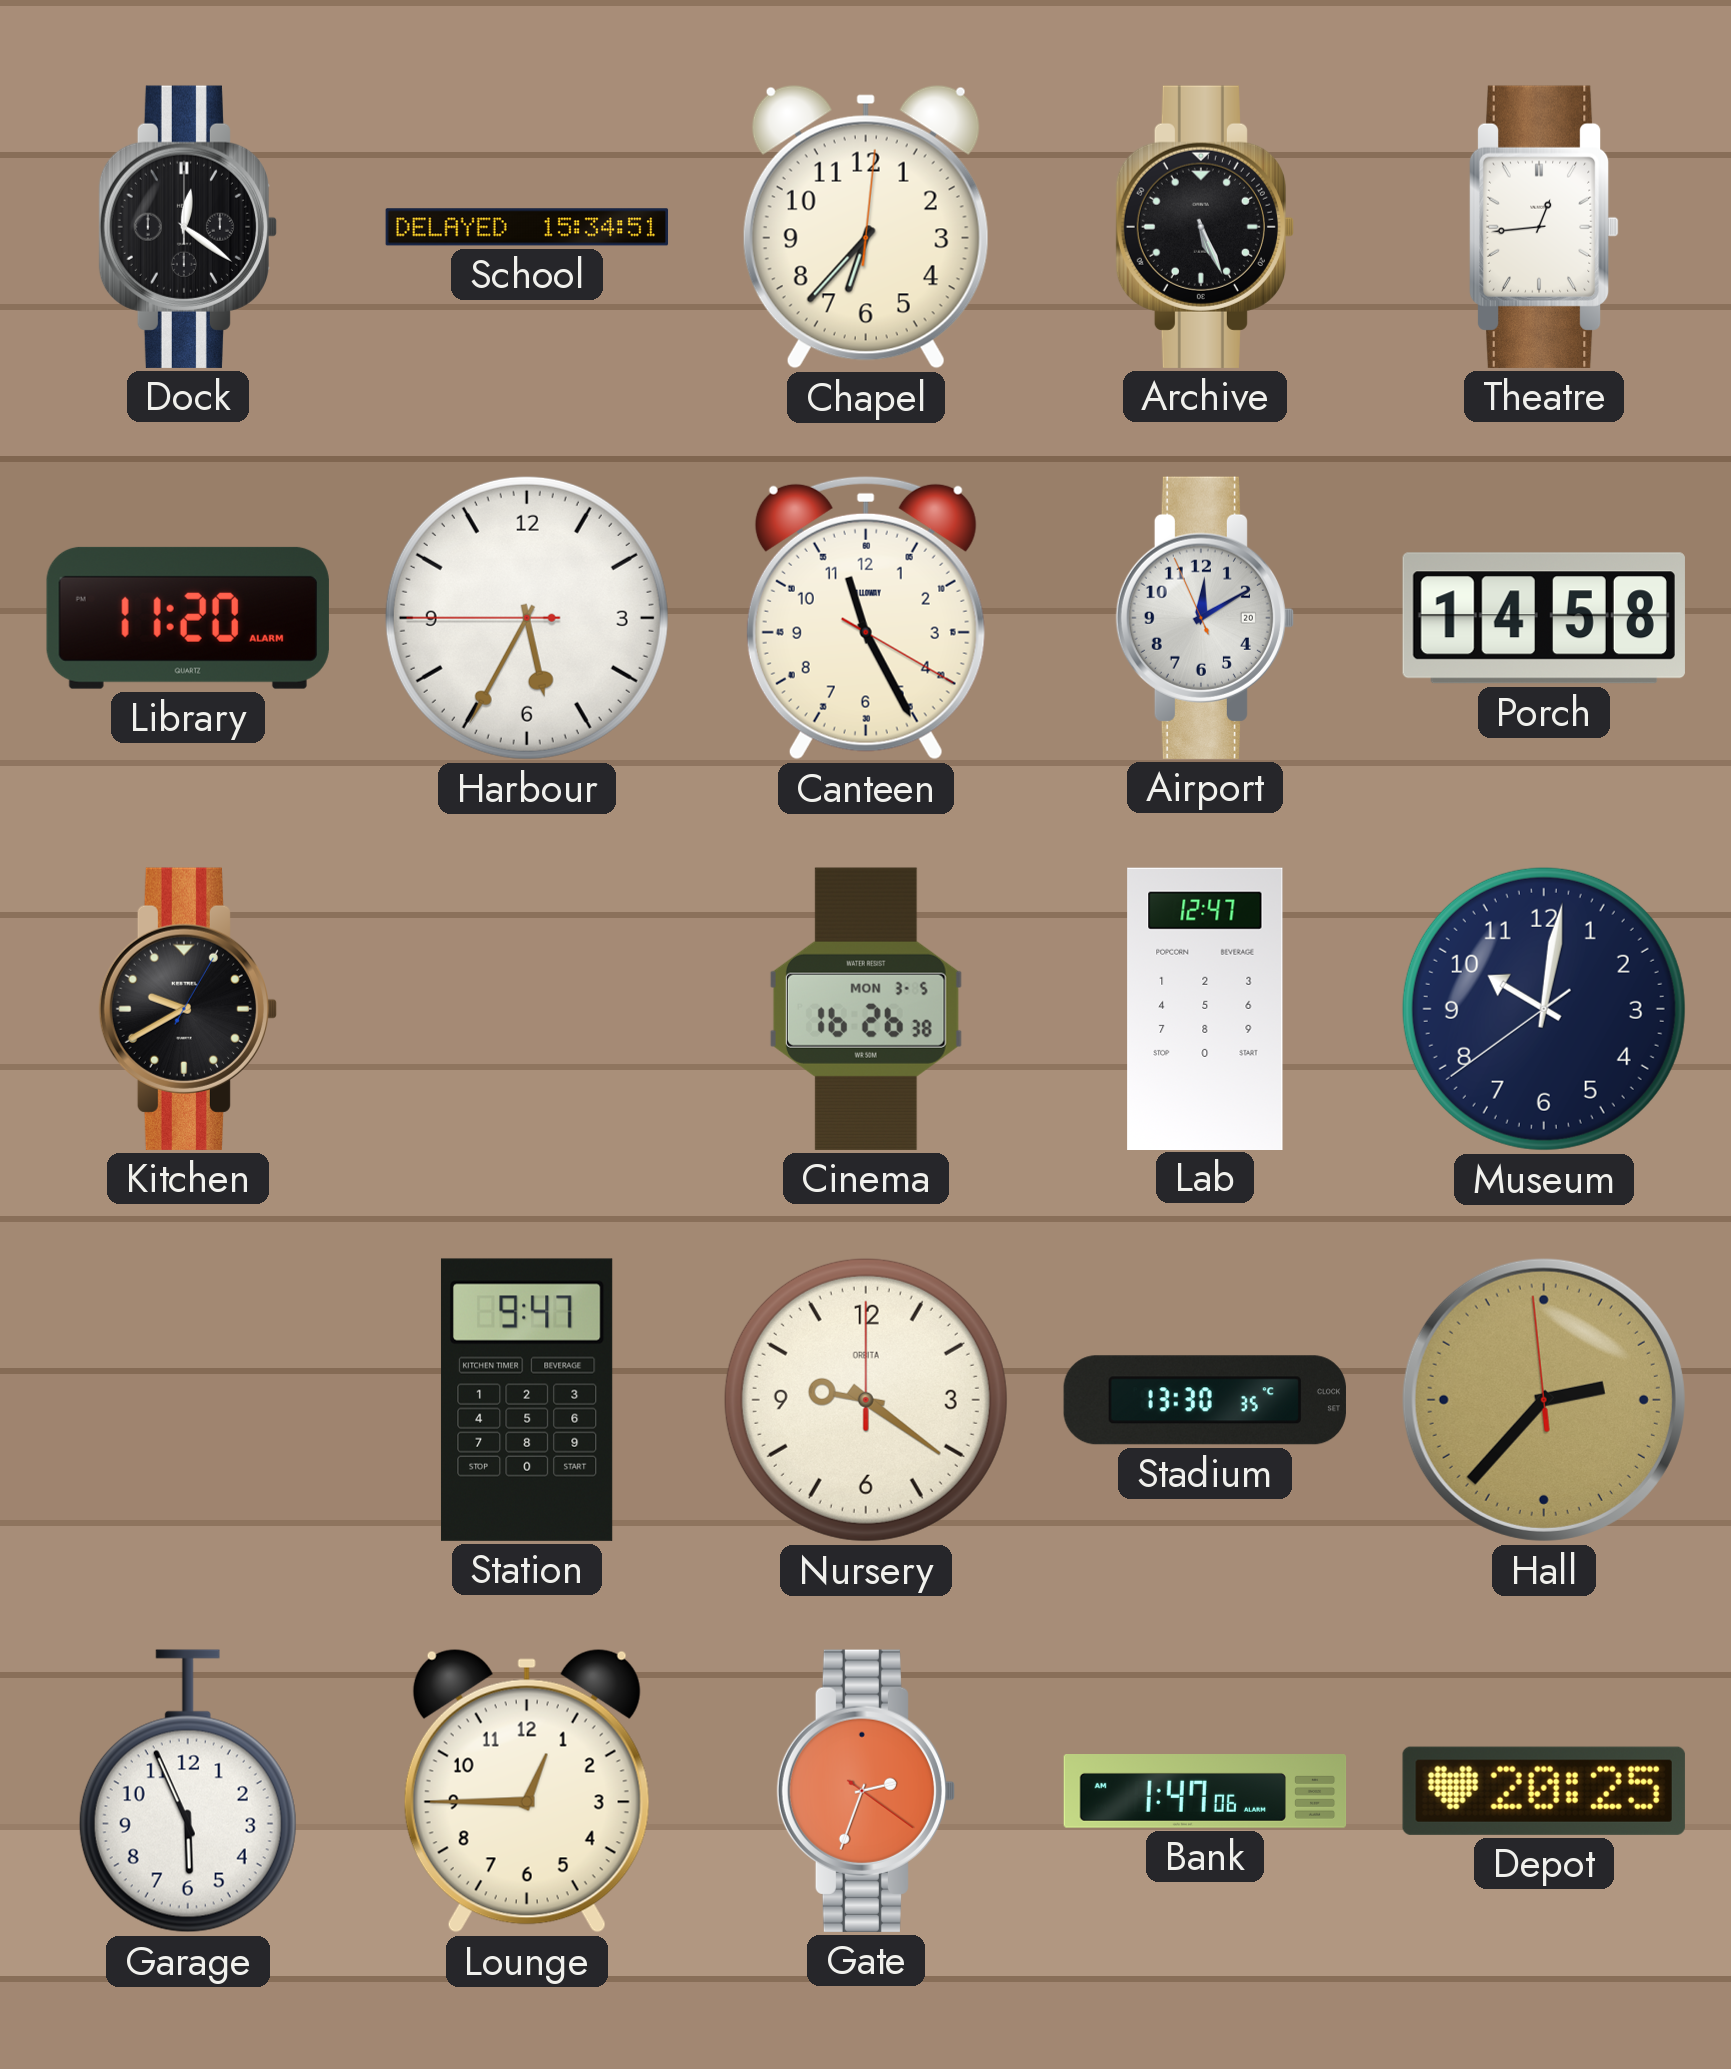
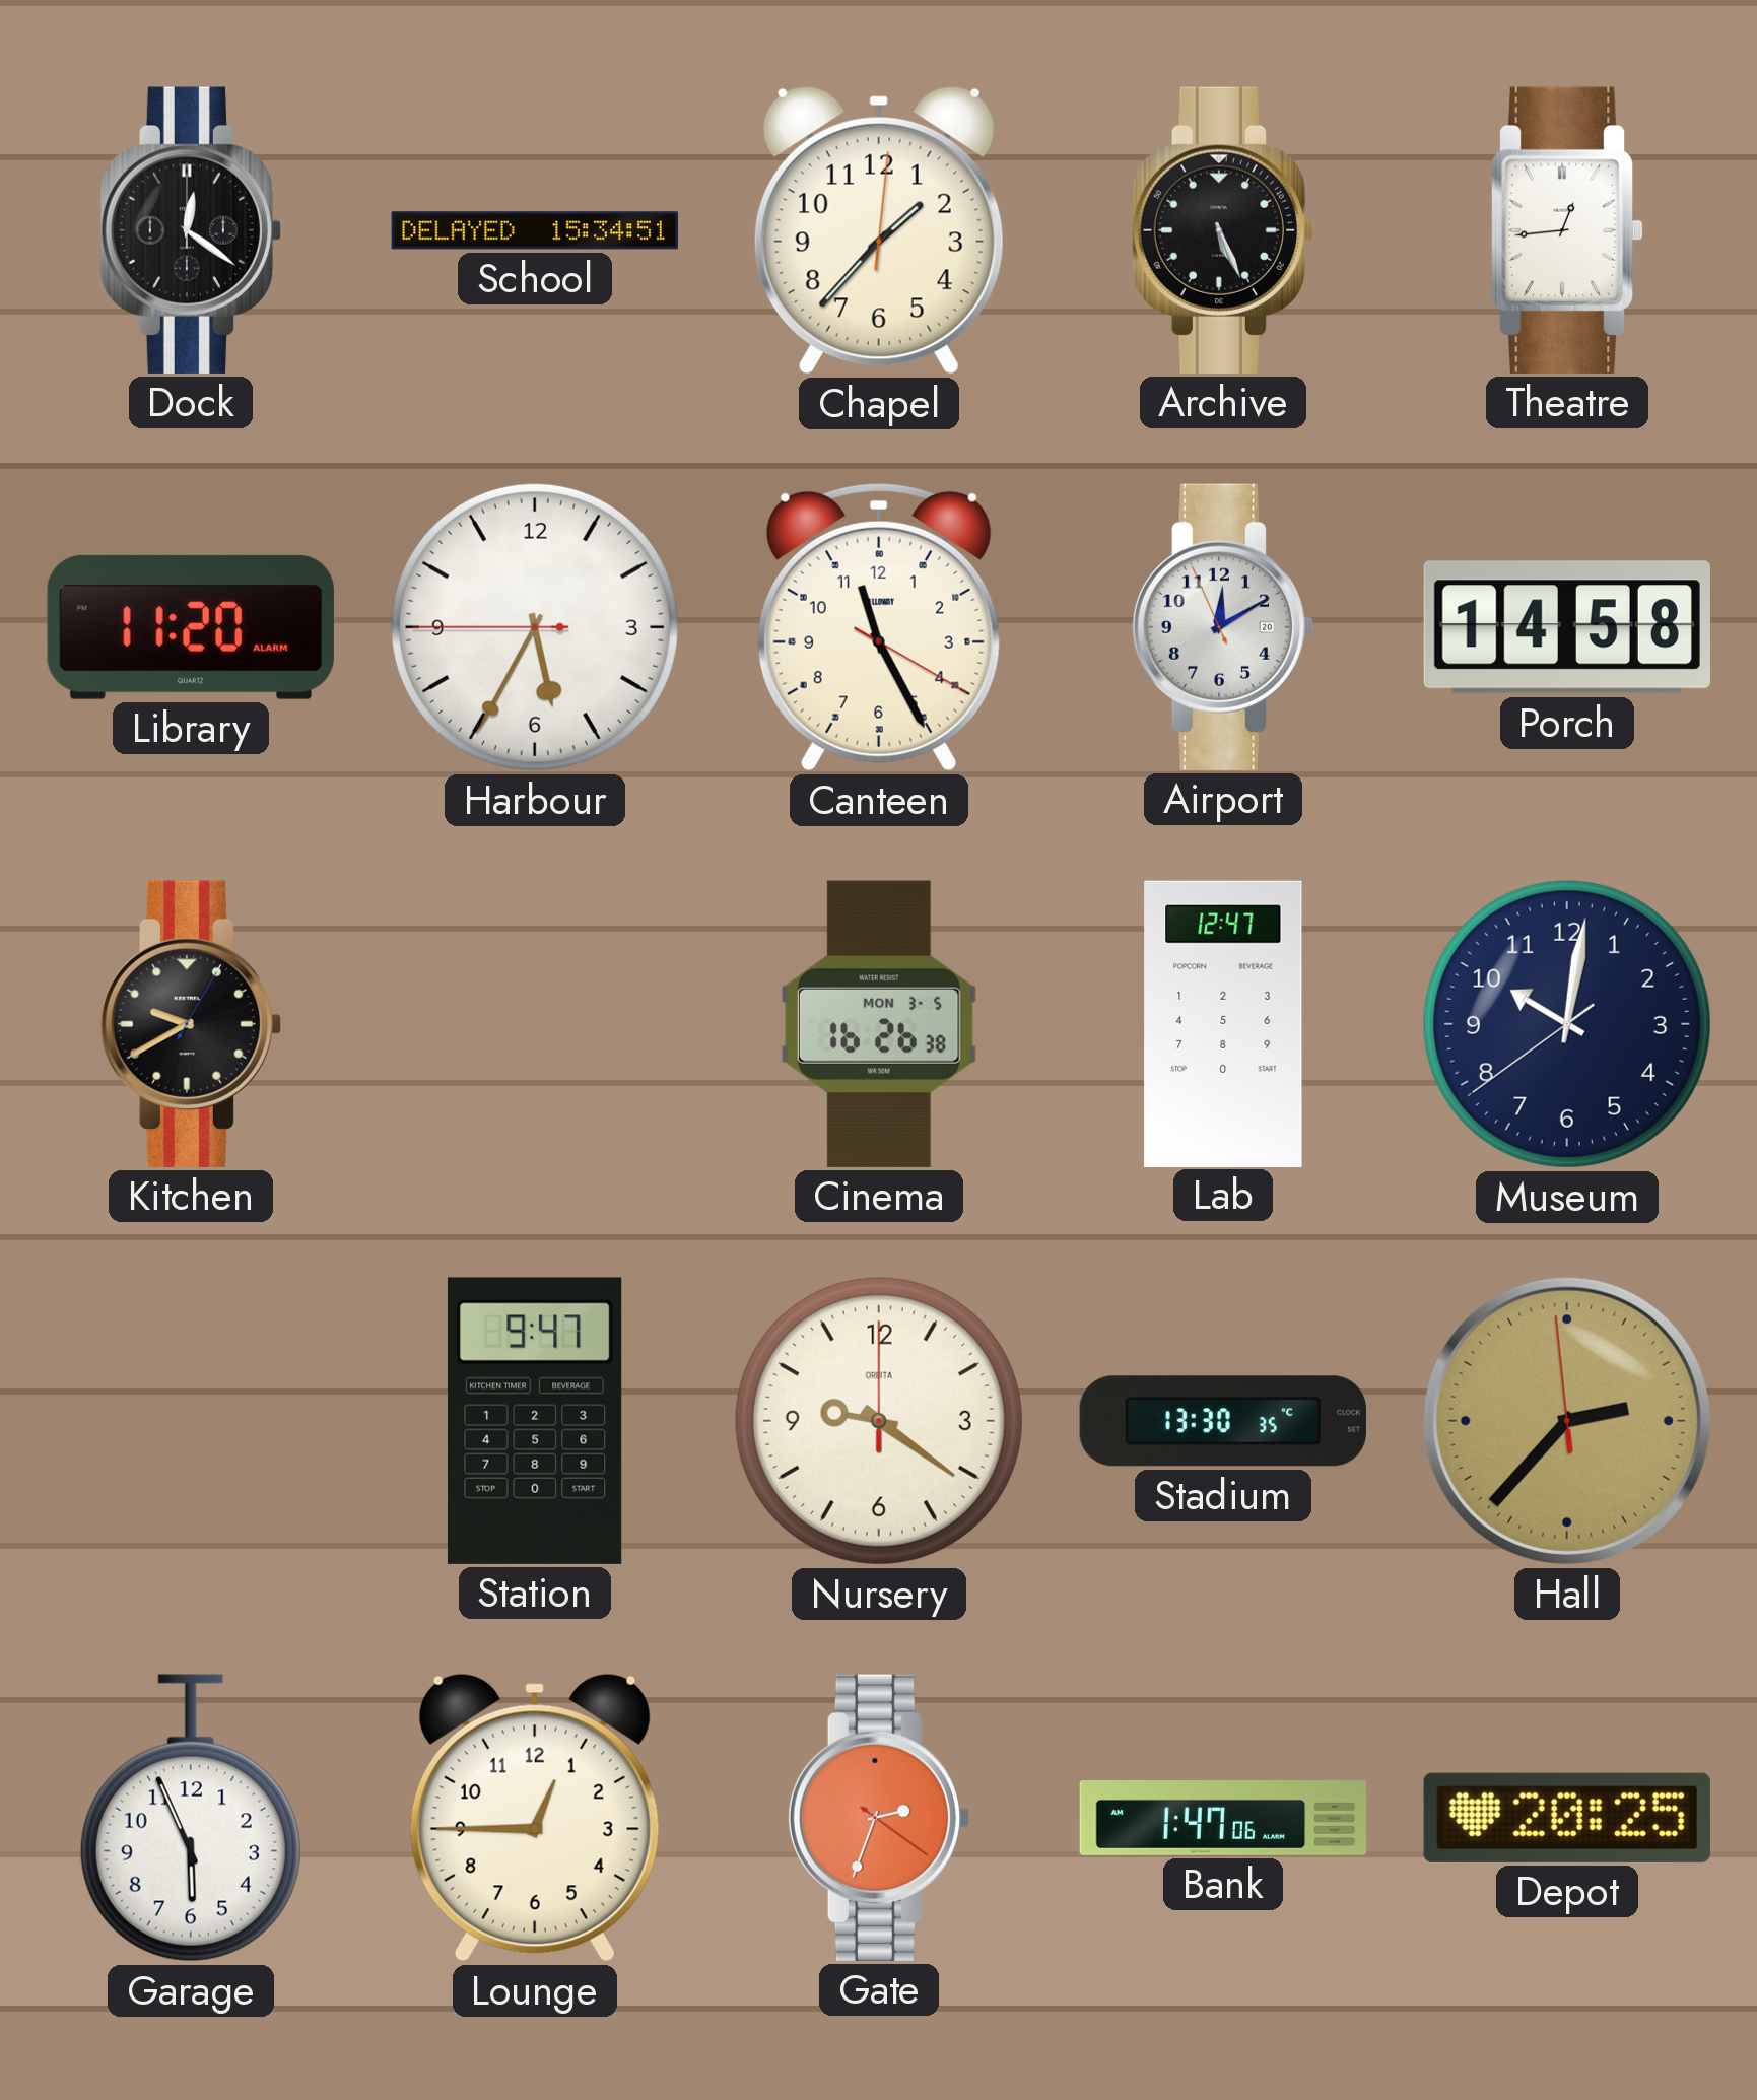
Chapel: 6:37 -> 1:37 (879, 230)
